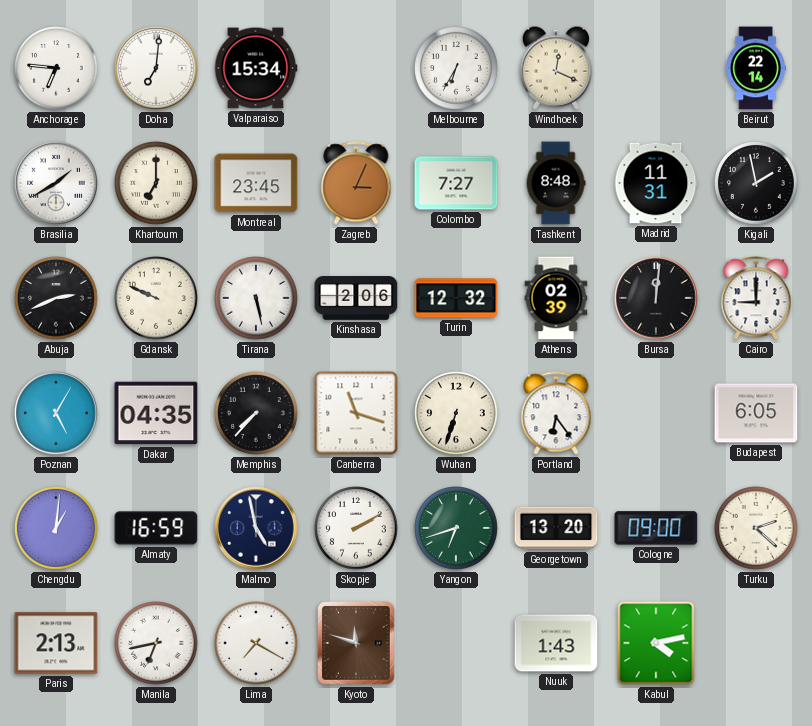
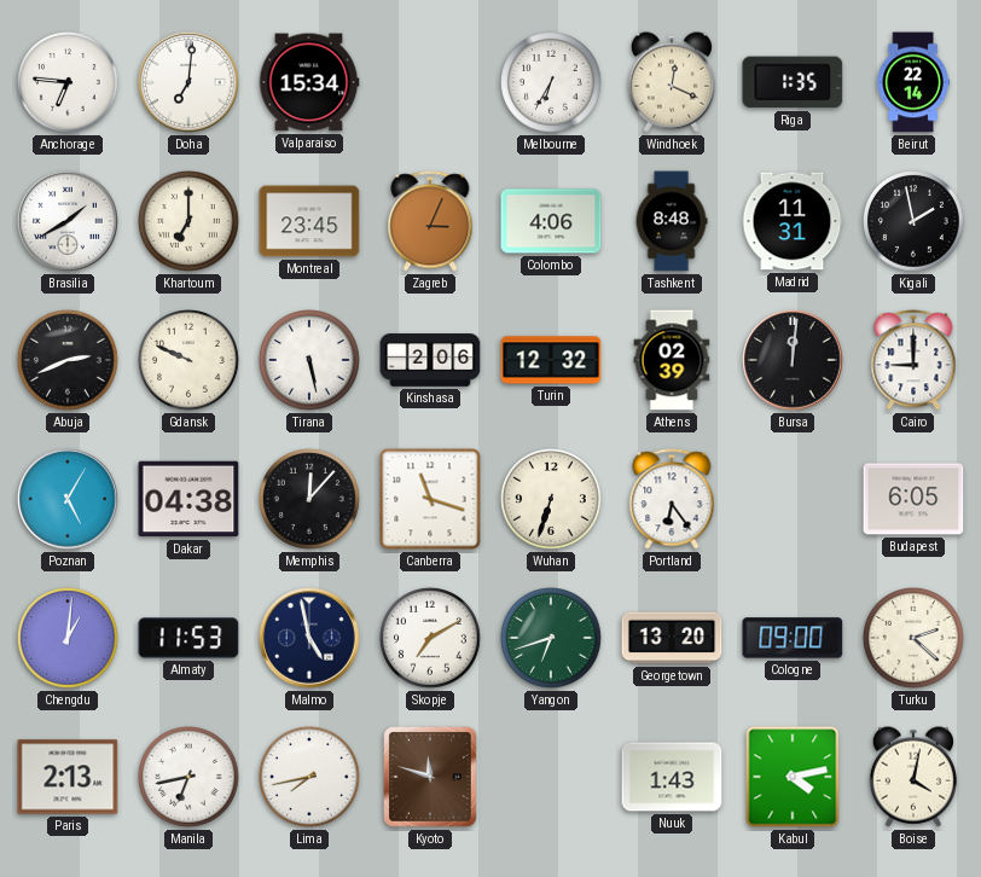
Riga: none -> 1:35 (793, 82)
Colombo: 7:27 -> 4:06 (551, 221)
Dakar: 04:35 -> 04:38 (188, 499)
Memphis: 7:37 -> 12:07 (310, 500)
Almaty: 16:59 -> 11:53 (188, 638)
Skopje: 2:10 -> 7:10 (431, 639)
Lima: 7:20 -> 7:43 (310, 778)
Boise: none -> 4:02 (913, 777)
